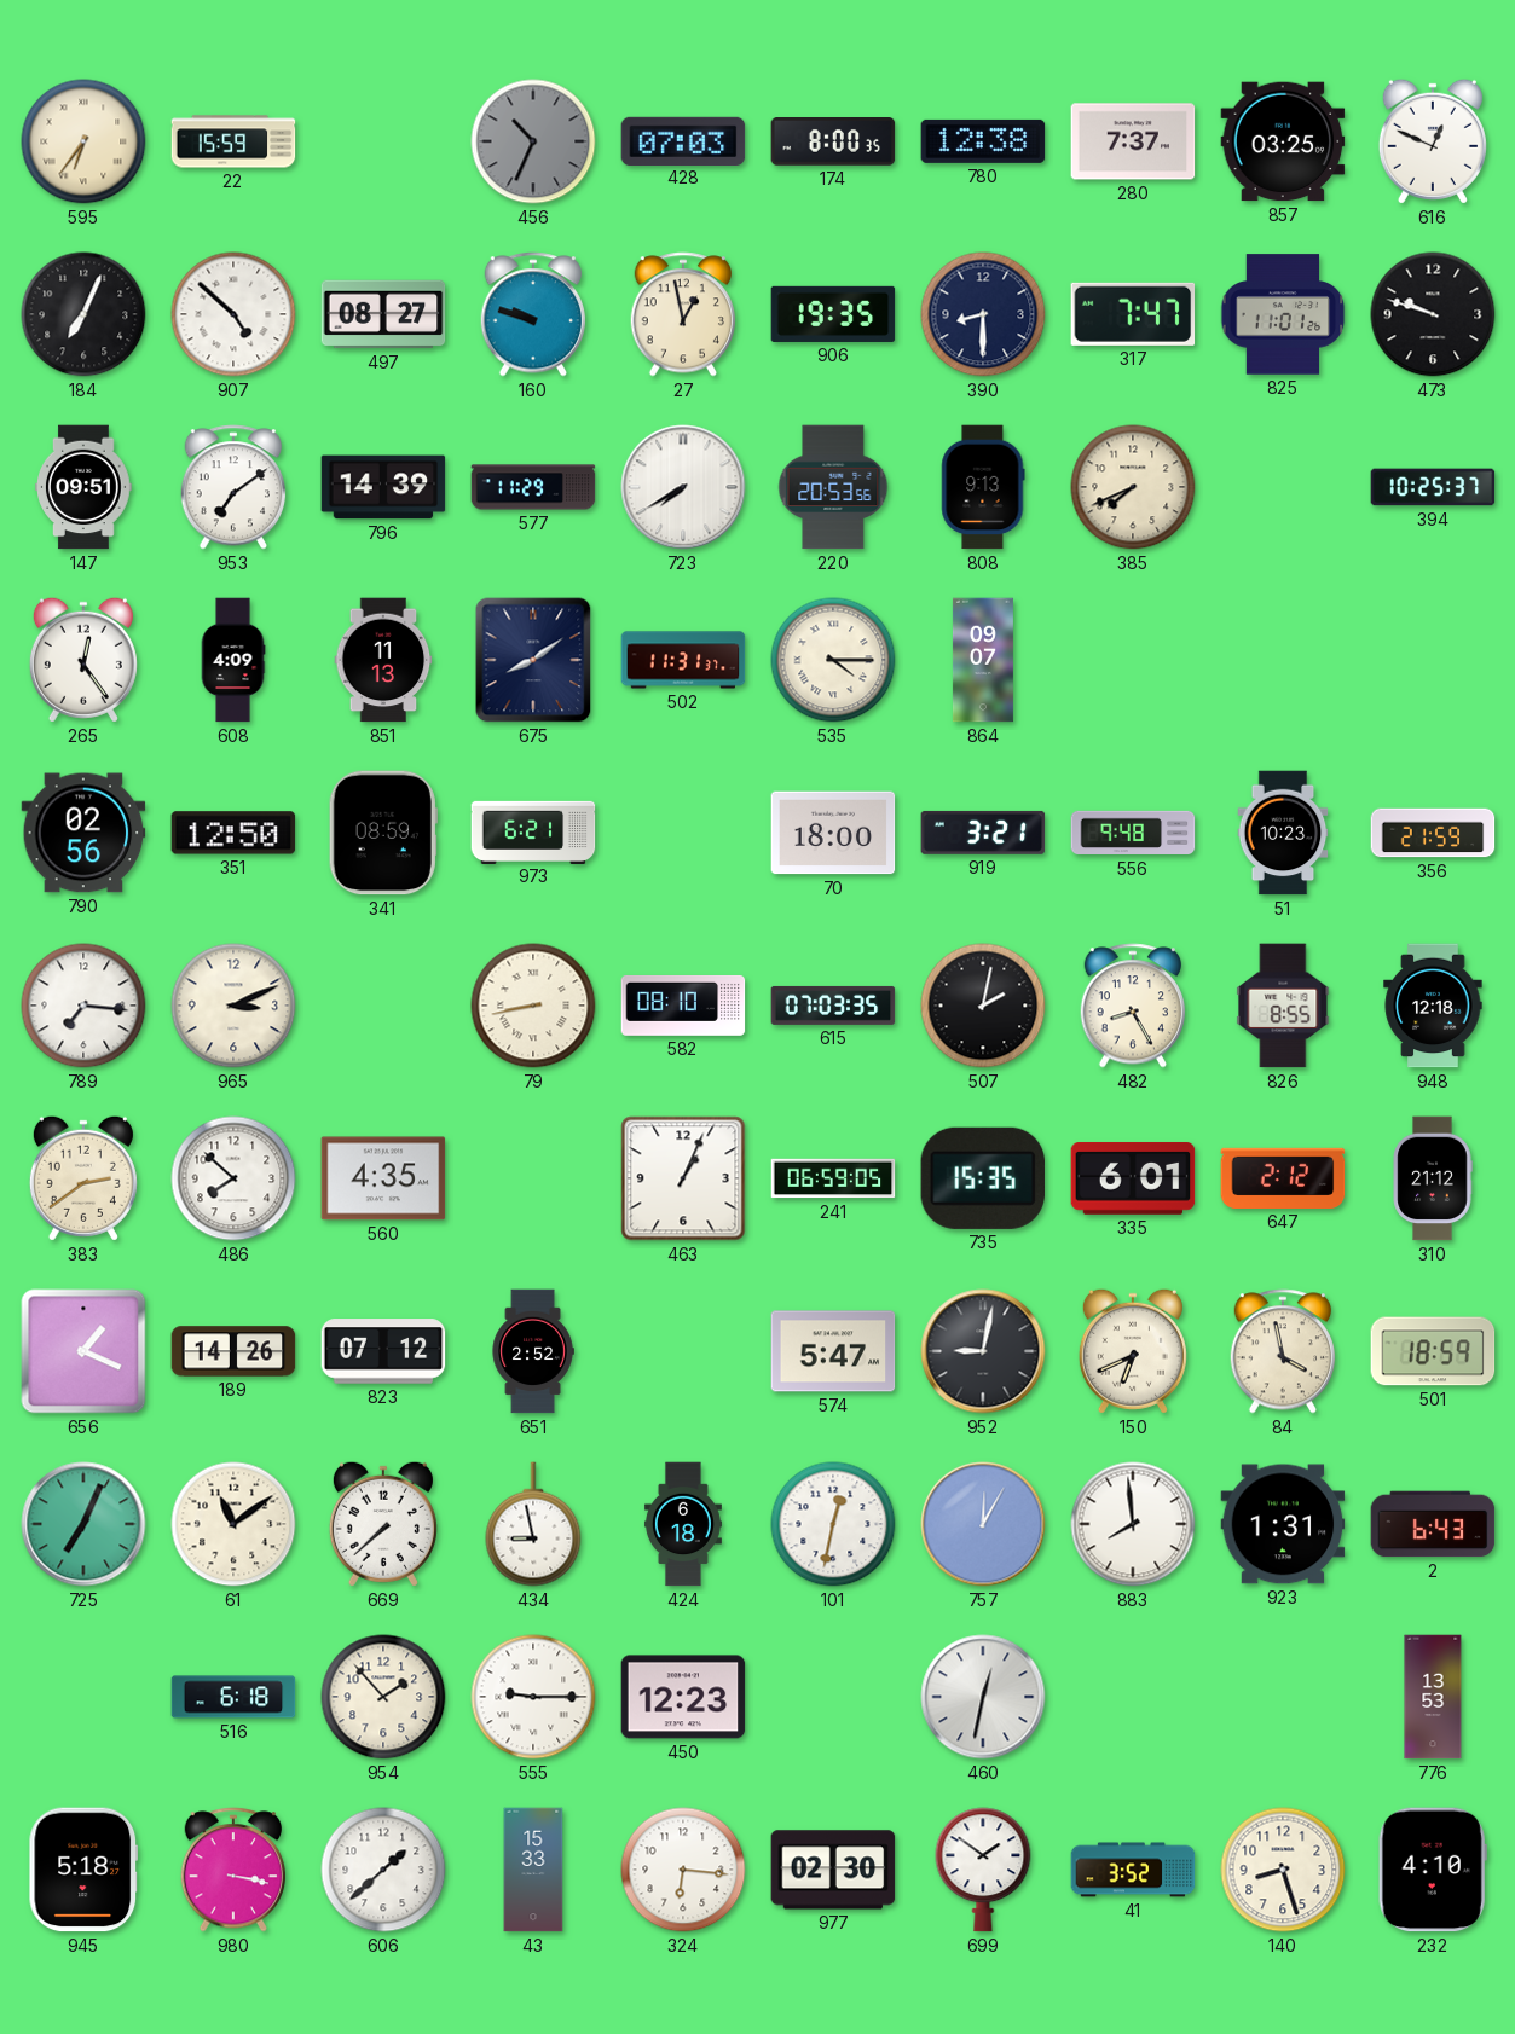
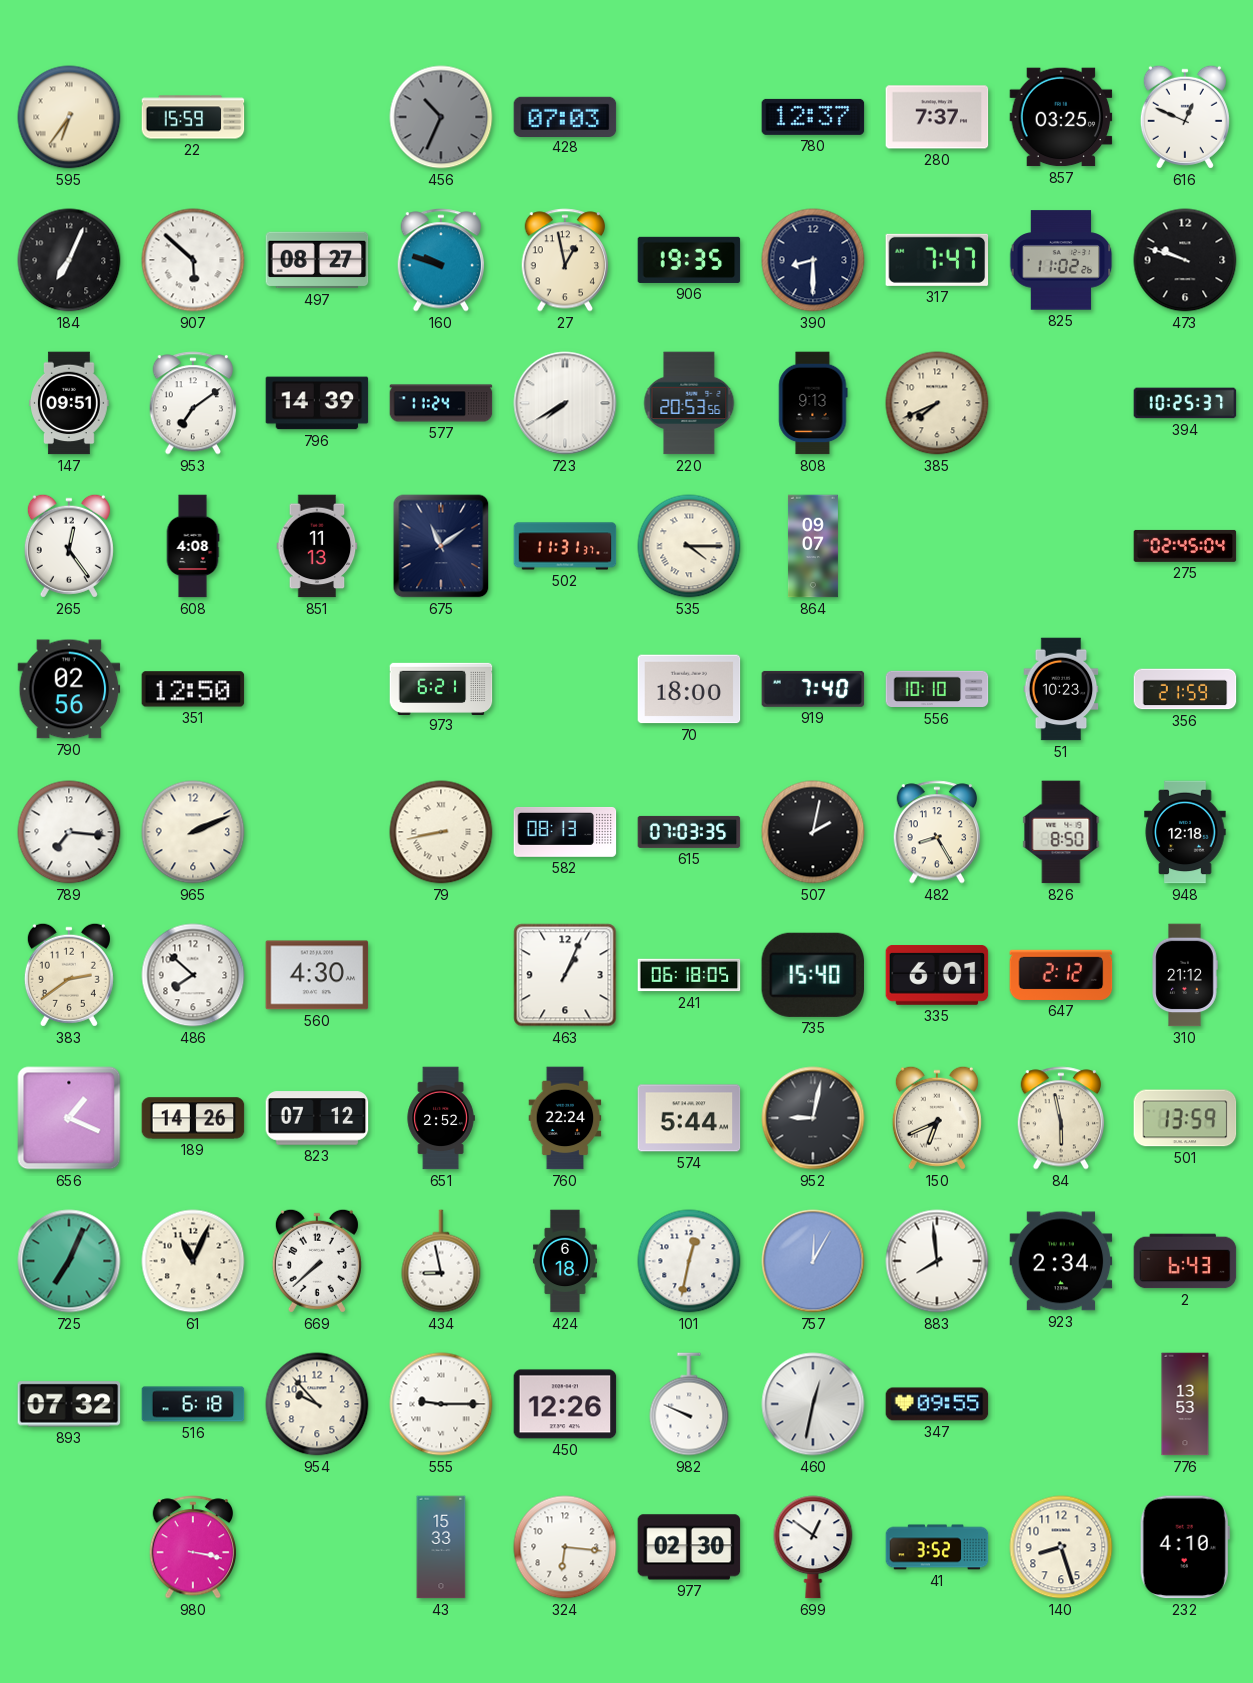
174: 8:00 -> none (833, 141)
780: 12:38 -> 12:37 (813, 117)
907: 4:52 -> 5:52 (193, 260)
825: 11:01 -> 11:02 (1061, 260)
577: 11:29 -> 11:24 (441, 403)
608: 4:09 -> 4:08 (193, 546)
675: 8:09 -> 11:09 (441, 546)
275: none -> 02:45 (1185, 546)
341: 08:59 -> none (383, 833)
919: 3:21 -> 7:40 (813, 689)
556: 9:48 -> 10:10 (937, 689)
965: 3:11 -> 2:11 (193, 832)
582: 08:10 -> 08:13 (565, 832)
826: 8:55 -> 8:50 (1061, 832)
560: 4:35 -> 4:30 (317, 975)
241: 06:59 -> 06:18 (689, 975)
735: 15:35 -> 15:40 (812, 975)
760: none -> 22:24 (565, 1118)
574: 5:47 -> 5:44 (689, 1118)
84: 3:58 -> 5:58 (1061, 1118)
501: 18:59 -> 13:59 (1185, 1118)
61: 11:09 -> 11:04 (193, 1261)
923: 1:31 -> 2:34 (1061, 1261)
893: none -> 07:32 (69, 1404)
954: 1:53 -> 9:53 (317, 1404)
450: 12:23 -> 12:26 (565, 1404)
982: none -> 9:49 (689, 1404)
347: none -> 09:55 (937, 1404)
945: 5:18 -> none (83, 1870)
606: 1:38 -> none (383, 1870)
699: 1:51 -> 12:51 (813, 1547)
